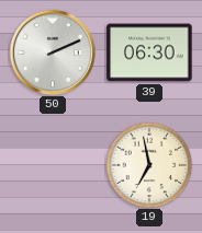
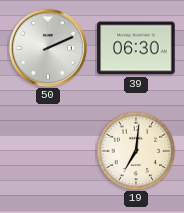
19: 6:58 -> 7:01 (136, 151)
